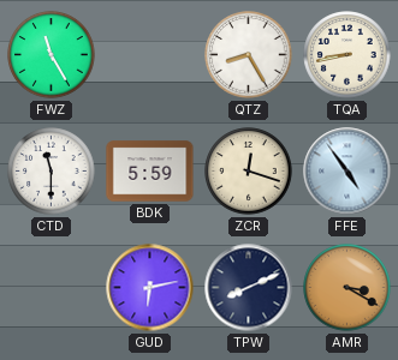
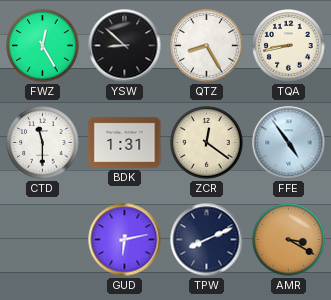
FWZ: 11:25 -> 12:25 (43, 46)
YSW: none -> 8:52 (125, 46)
BDK: 5:59 -> 1:31 (125, 143)
ZCR: 12:18 -> 12:21 (207, 143)
